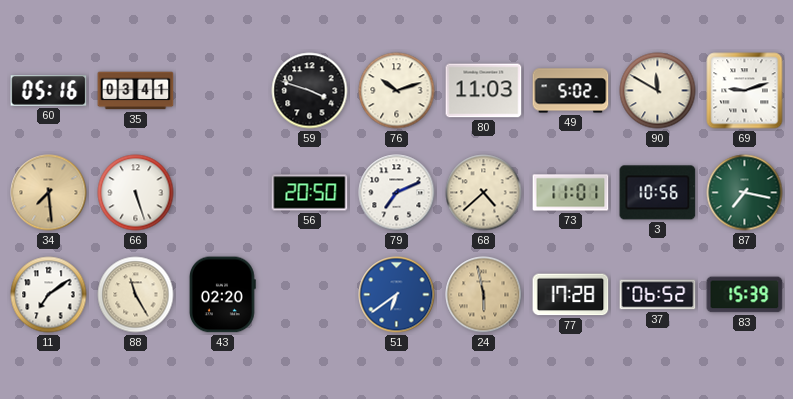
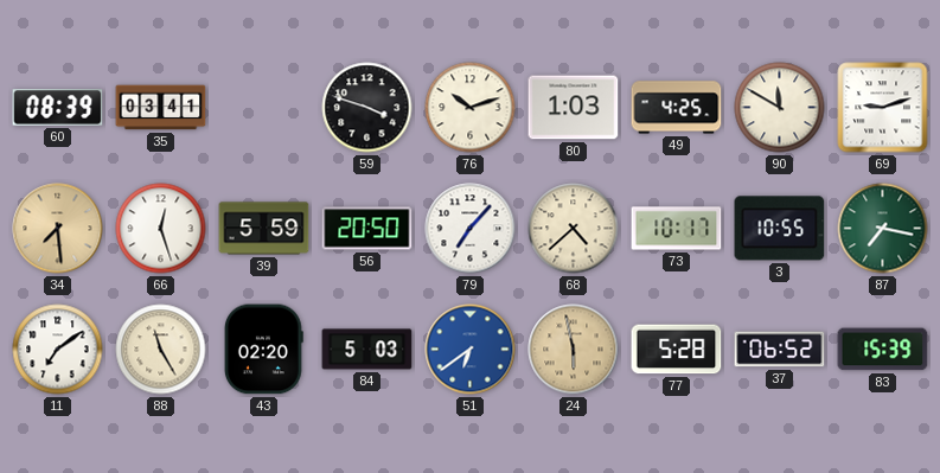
60: 05:16 -> 08:39 (58, 108)
80: 11:03 -> 1:03 (574, 108)
49: 5:02 -> 4:25 (677, 108)
66: 5:27 -> 12:27 (161, 229)
39: none -> 5:59 (264, 229)
79: 7:11 -> 7:07 (471, 229)
73: 11:01 -> 10:17 (677, 229)
3: 10:56 -> 10:55 (780, 229)
84: none -> 5:03 (367, 350)
77: 17:28 -> 5:28 (677, 350)
